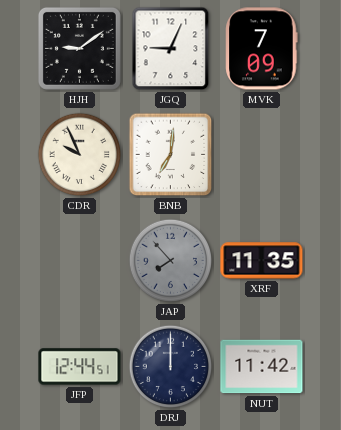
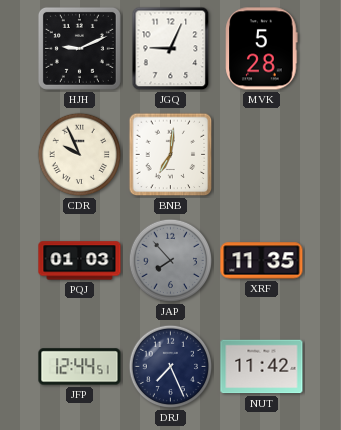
HJH: 9:09 -> 9:11 (79, 48)
MVK: 7:09 -> 5:28 (262, 49)
PQJ: none -> 01:03 (80, 261)
DRJ: 12:00 -> 7:26 (171, 367)
